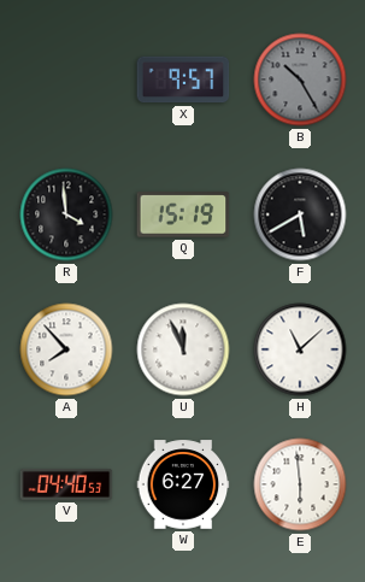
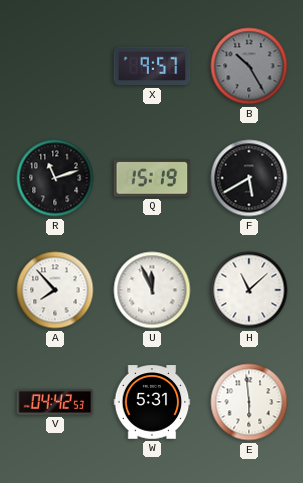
R: 3:59 -> 11:12 (55, 178)
V: 04:40 -> 04:42 (55, 402)
W: 6:27 -> 5:31 (152, 402)
